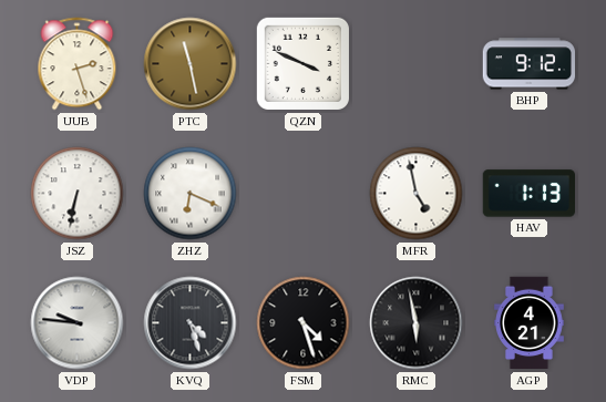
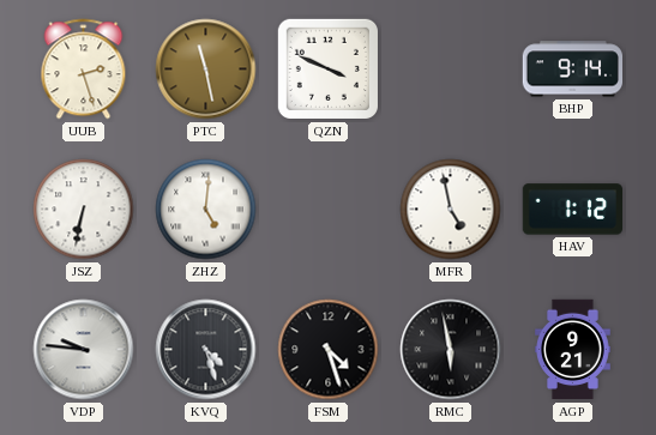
BHP: 9:12 -> 9:14 (572, 70)
ZHZ: 6:19 -> 5:01 (206, 210)
HAV: 1:13 -> 1:12 (572, 210)
AGP: 4:21 -> 9:21 (573, 350)
